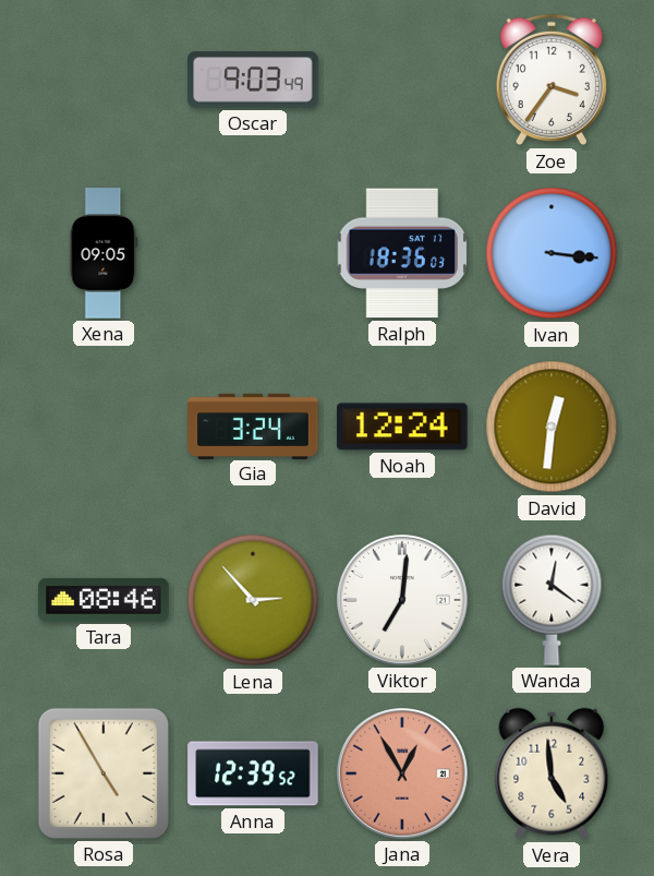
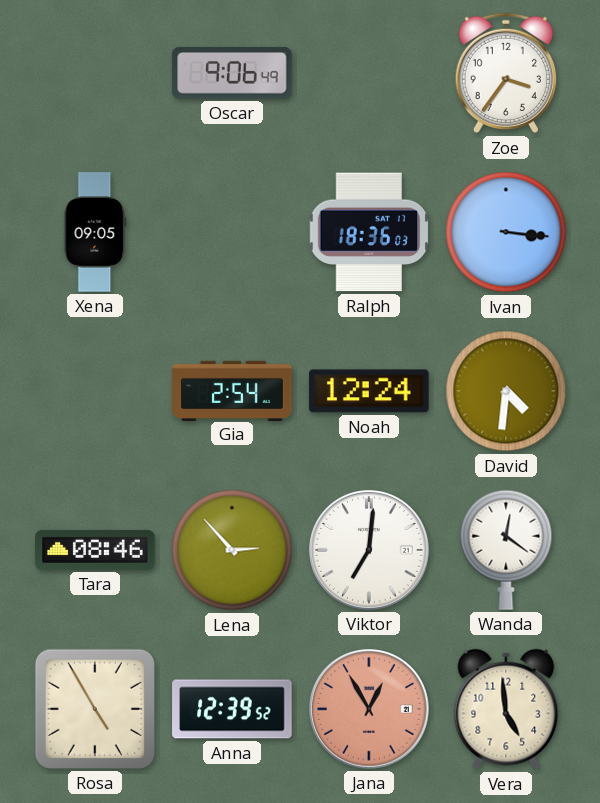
Oscar: 9:03 -> 9:06 (232, 73)
Gia: 3:24 -> 2:54 (232, 390)
David: 12:31 -> 4:31 (506, 391)
